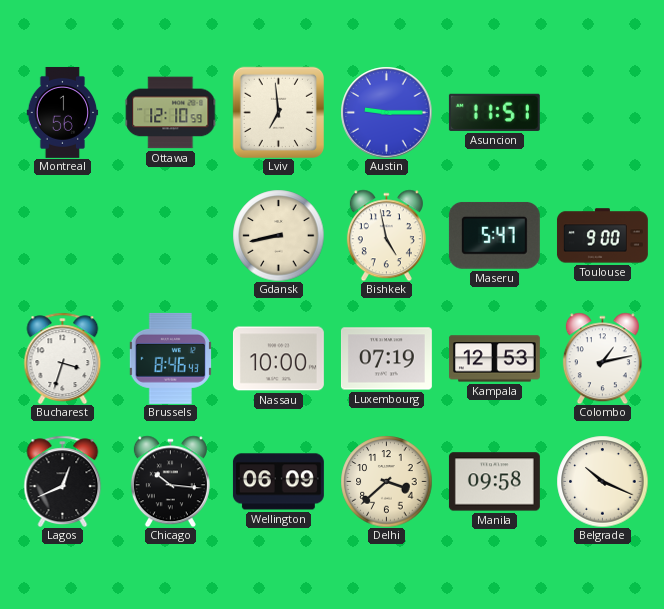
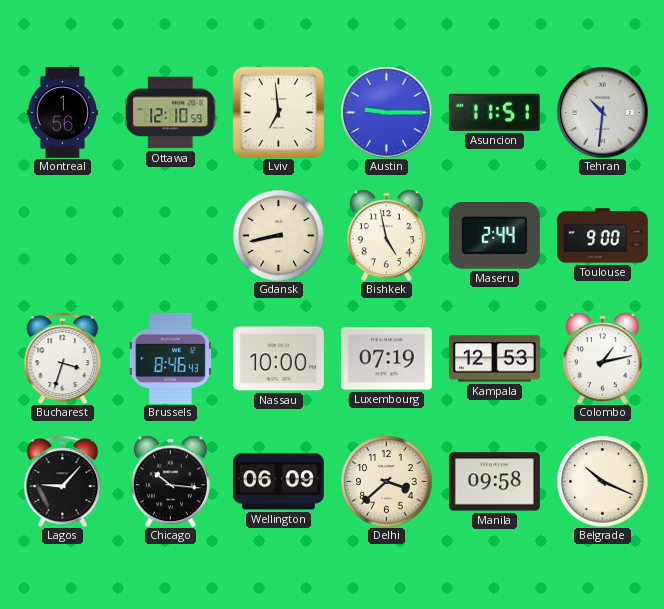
Tehran: none -> 10:31 (602, 112)
Maseru: 5:47 -> 2:44 (494, 235)
Lagos: 12:41 -> 9:07 (63, 481)
